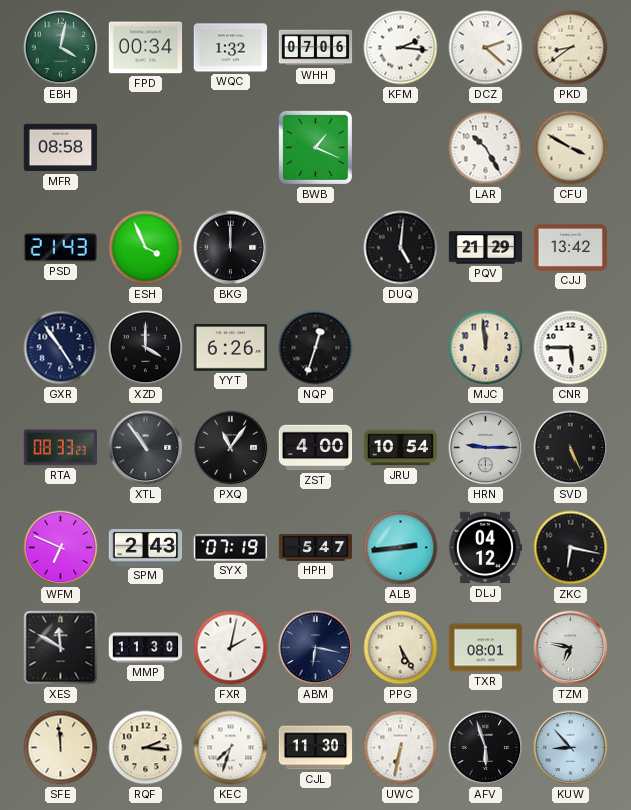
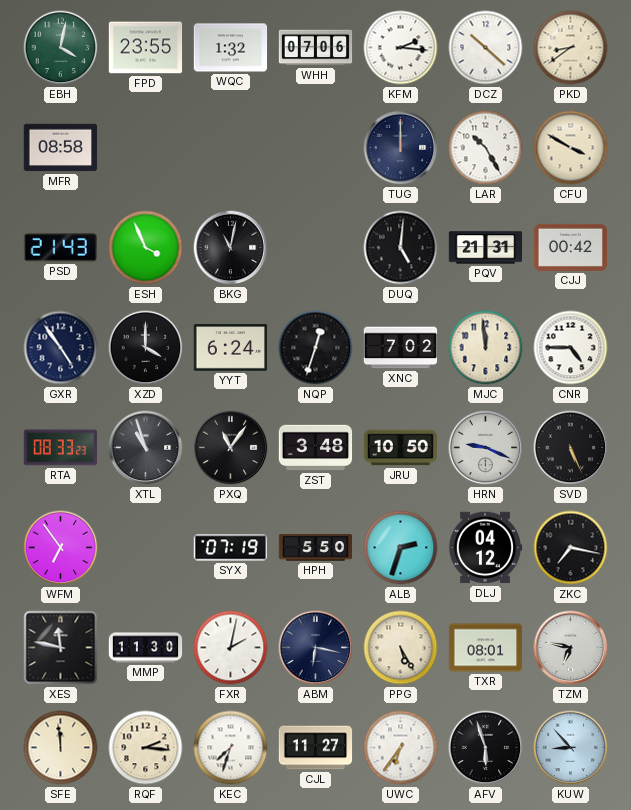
FPD: 00:34 -> 23:55 (146, 48)
DCZ: 2:22 -> 10:22 (486, 48)
BWB: 1:19 -> none (315, 147)
TUG: none -> 12:00 (401, 148)
BKG: 12:00 -> 11:02 (231, 248)
PQV: 21:29 -> 21:31 (486, 248)
CJJ: 13:42 -> 00:42 (571, 247)
YYT: 6:26 -> 6:24 (231, 348)
XNC: none -> 7:02 (401, 348)
CNR: 5:45 -> 4:45 (571, 348)
XTL: 10:54 -> 10:57 (146, 448)
ZST: 4:00 -> 3:48 (316, 448)
JRU: 10:54 -> 10:50 (401, 448)
HRN: 9:15 -> 9:19 (486, 448)
WFM: 6:49 -> 6:54 (61, 548)
SPM: 2:43 -> none (146, 548)
HPH: 5:47 -> 5:50 (316, 548)
ALB: 2:44 -> 2:33 (401, 548)
ZKC: 6:17 -> 7:17 (571, 548)
XES: 11:50 -> 11:47 (61, 648)
CJL: 11:30 -> 11:27 (316, 748)
UWC: 6:32 -> 6:36 (401, 748)
